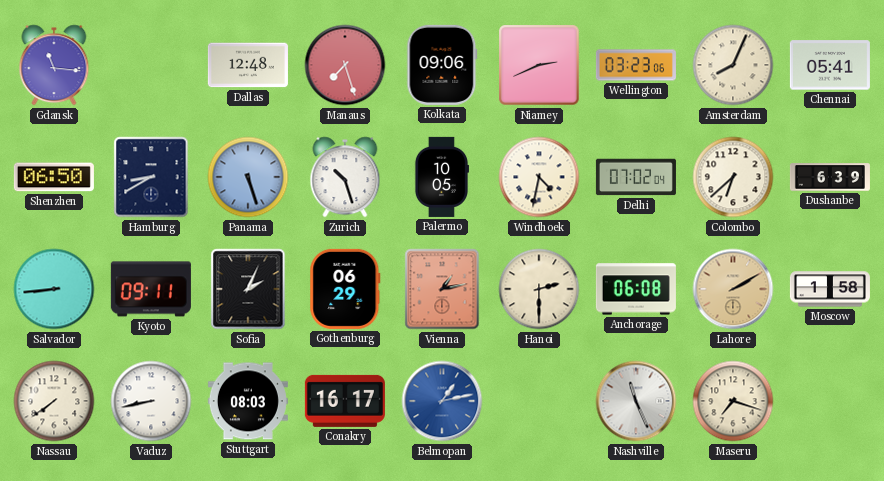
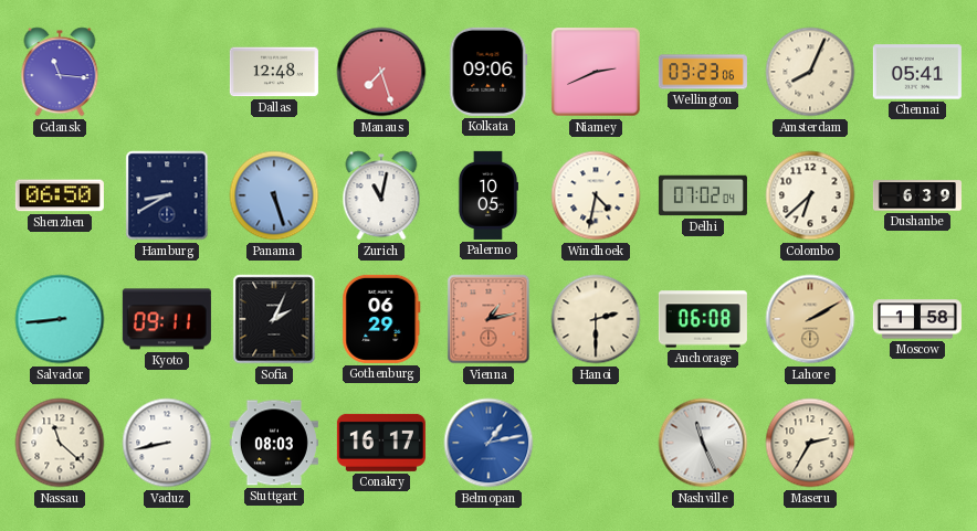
Zurich: 10:27 -> 11:02 (381, 195)
Nassau: 7:39 -> 11:22 (60, 443)
Maseru: 7:18 -> 2:35 (810, 443)
